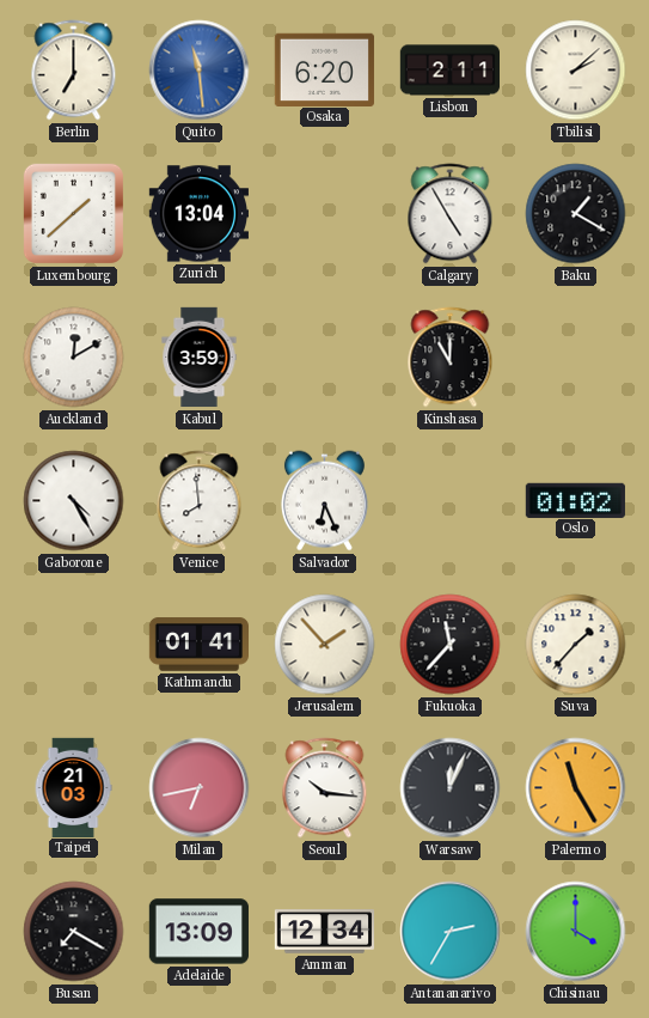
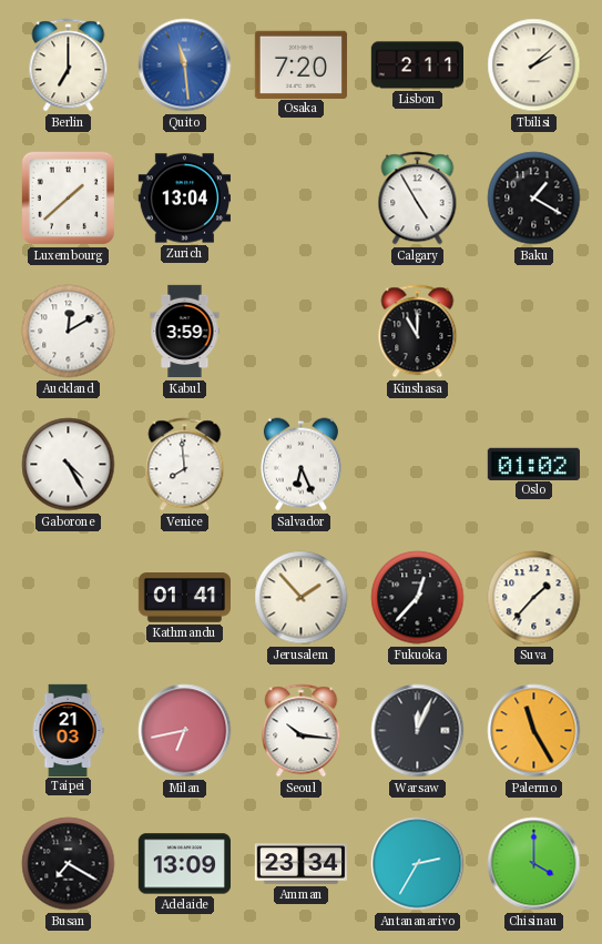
Osaka: 6:20 -> 7:20 (300, 64)
Fukuoka: 11:37 -> 12:37 (418, 598)
Amman: 12:34 -> 23:34 (300, 864)
